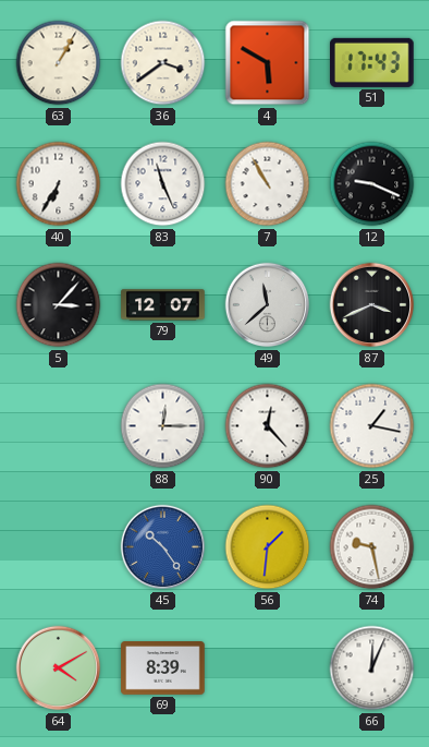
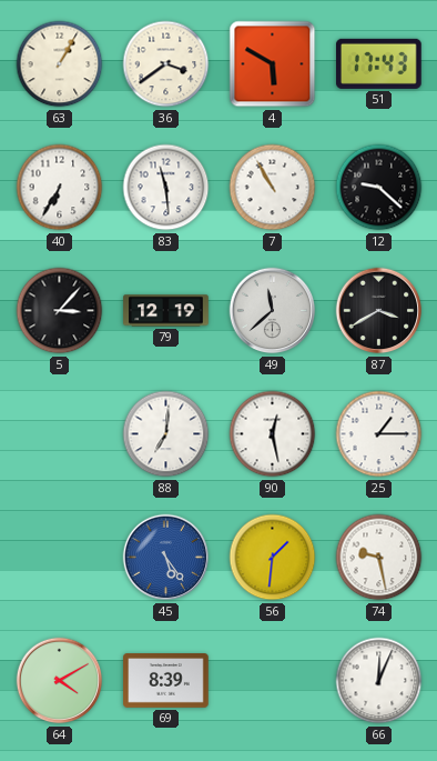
83: 11:26 -> 11:29 (166, 188)
12: 9:19 -> 9:22 (379, 188)
79: 12:07 -> 12:19 (166, 311)
87: 3:41 -> 3:40 (379, 311)
88: 12:15 -> 7:01 (166, 434)
90: 12:23 -> 12:28 (273, 434)
25: 1:17 -> 1:15 (379, 434)
45: 10:24 -> 5:24 (166, 558)
